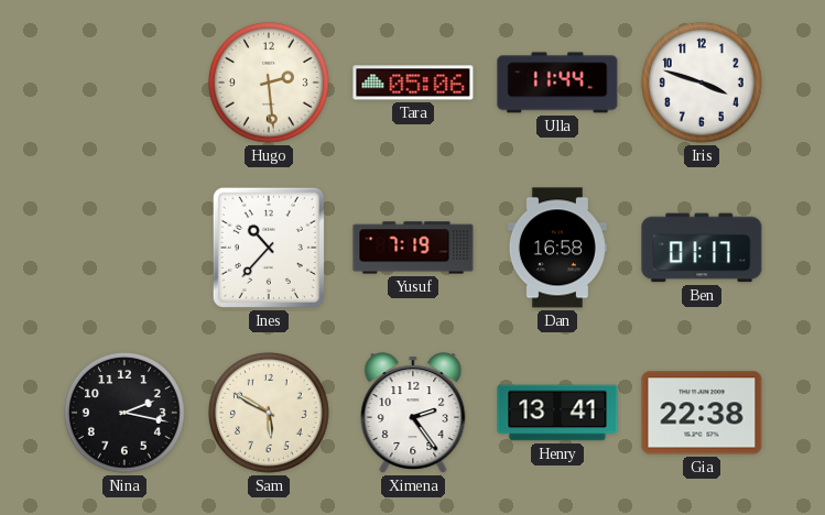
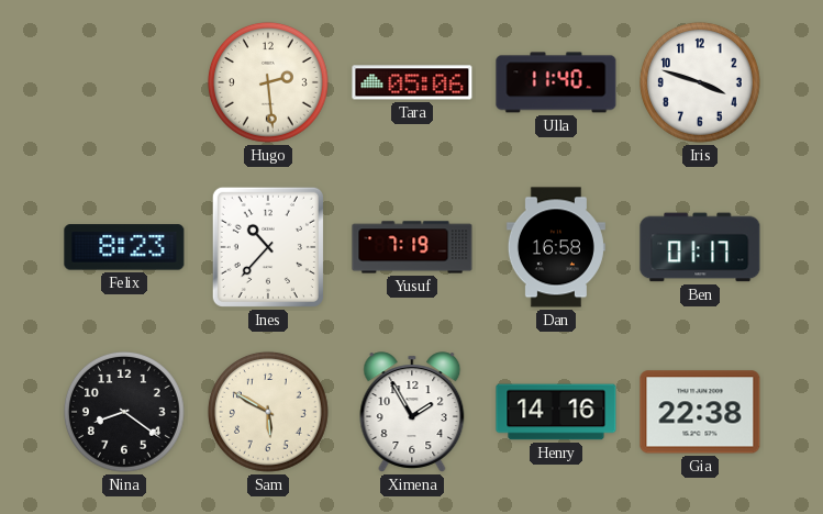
Ulla: 11:44 -> 11:40 (556, 82)
Felix: none -> 8:23 (124, 247)
Nina: 2:17 -> 8:21 (124, 412)
Ximena: 2:24 -> 1:55 (412, 412)
Henry: 13:41 -> 14:16 (556, 412)
